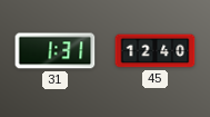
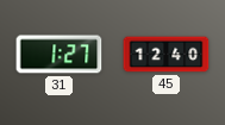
31: 1:31 -> 1:27 (60, 55)
